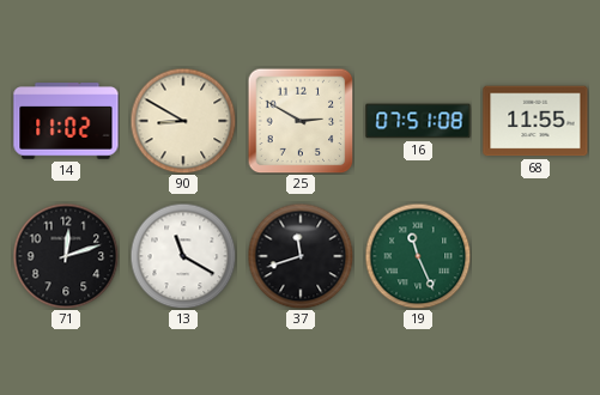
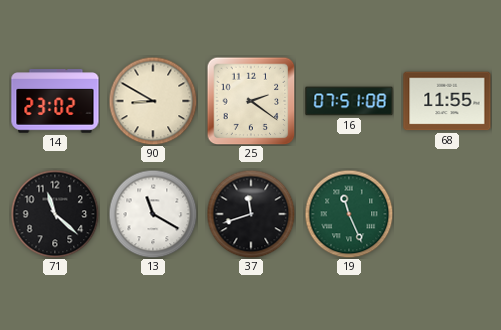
14: 11:02 -> 23:02 (55, 101)
25: 2:50 -> 2:21 (251, 101)
71: 12:12 -> 11:22 (55, 214)
